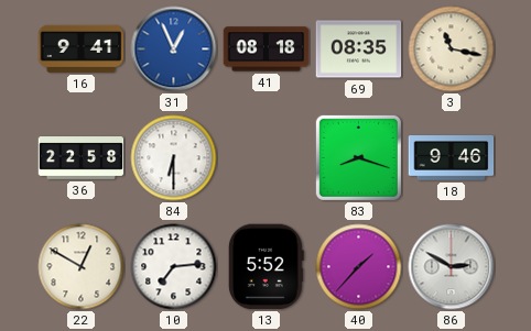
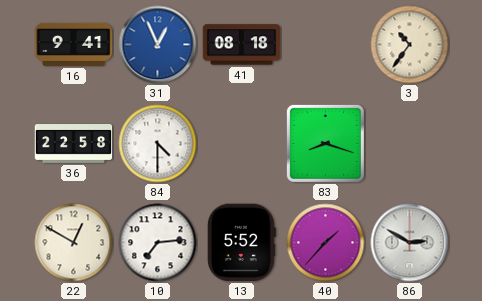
69: 08:35 -> none (359, 49)
3: 11:17 -> 10:36 (410, 45)
84: 6:30 -> 4:30 (158, 144)
18: 9:46 -> none (452, 158)
